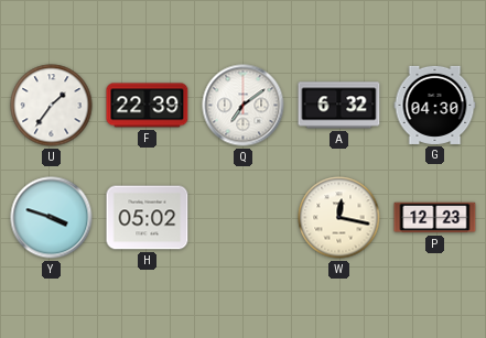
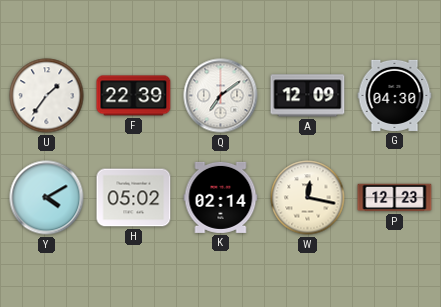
A: 6:32 -> 12:09 (308, 96)
Y: 3:48 -> 4:10 (47, 198)
K: none -> 02:14 (221, 197)
